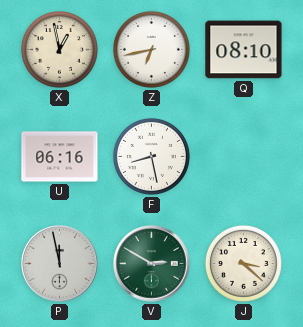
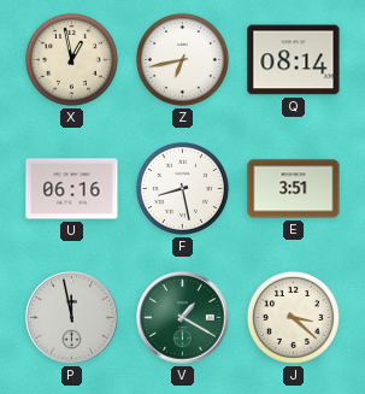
Q: 08:10 -> 08:14 (294, 60)
E: none -> 3:51 (294, 189)
V: 2:50 -> 1:20 (183, 318)
